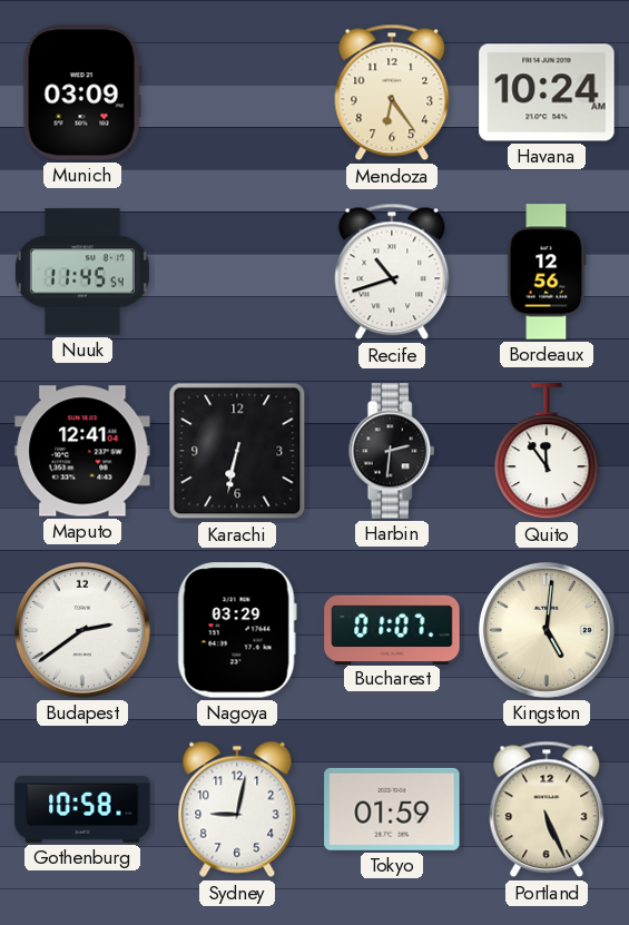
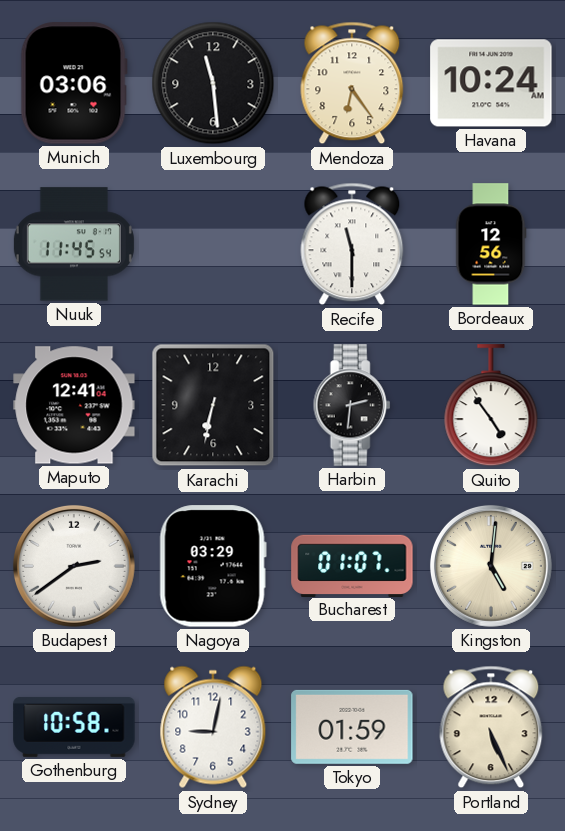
Munich: 03:09 -> 03:06 (74, 83)
Luxembourg: none -> 11:29 (213, 83)
Recife: 10:42 -> 11:30 (352, 244)
Quito: 11:54 -> 4:54 (491, 406)
